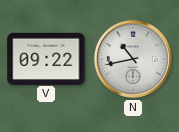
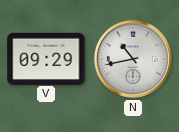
V: 09:22 -> 09:29 (46, 58)
